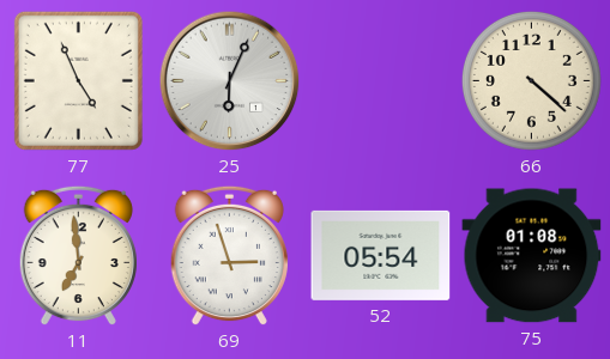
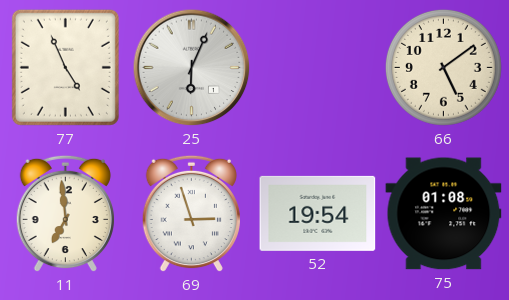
66: 4:22 -> 5:09 (443, 67)
52: 05:54 -> 19:54 (318, 213)
